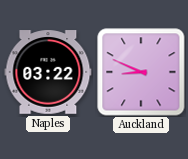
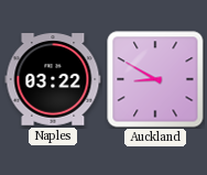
Auckland: 8:49 -> 8:50 (155, 79)
